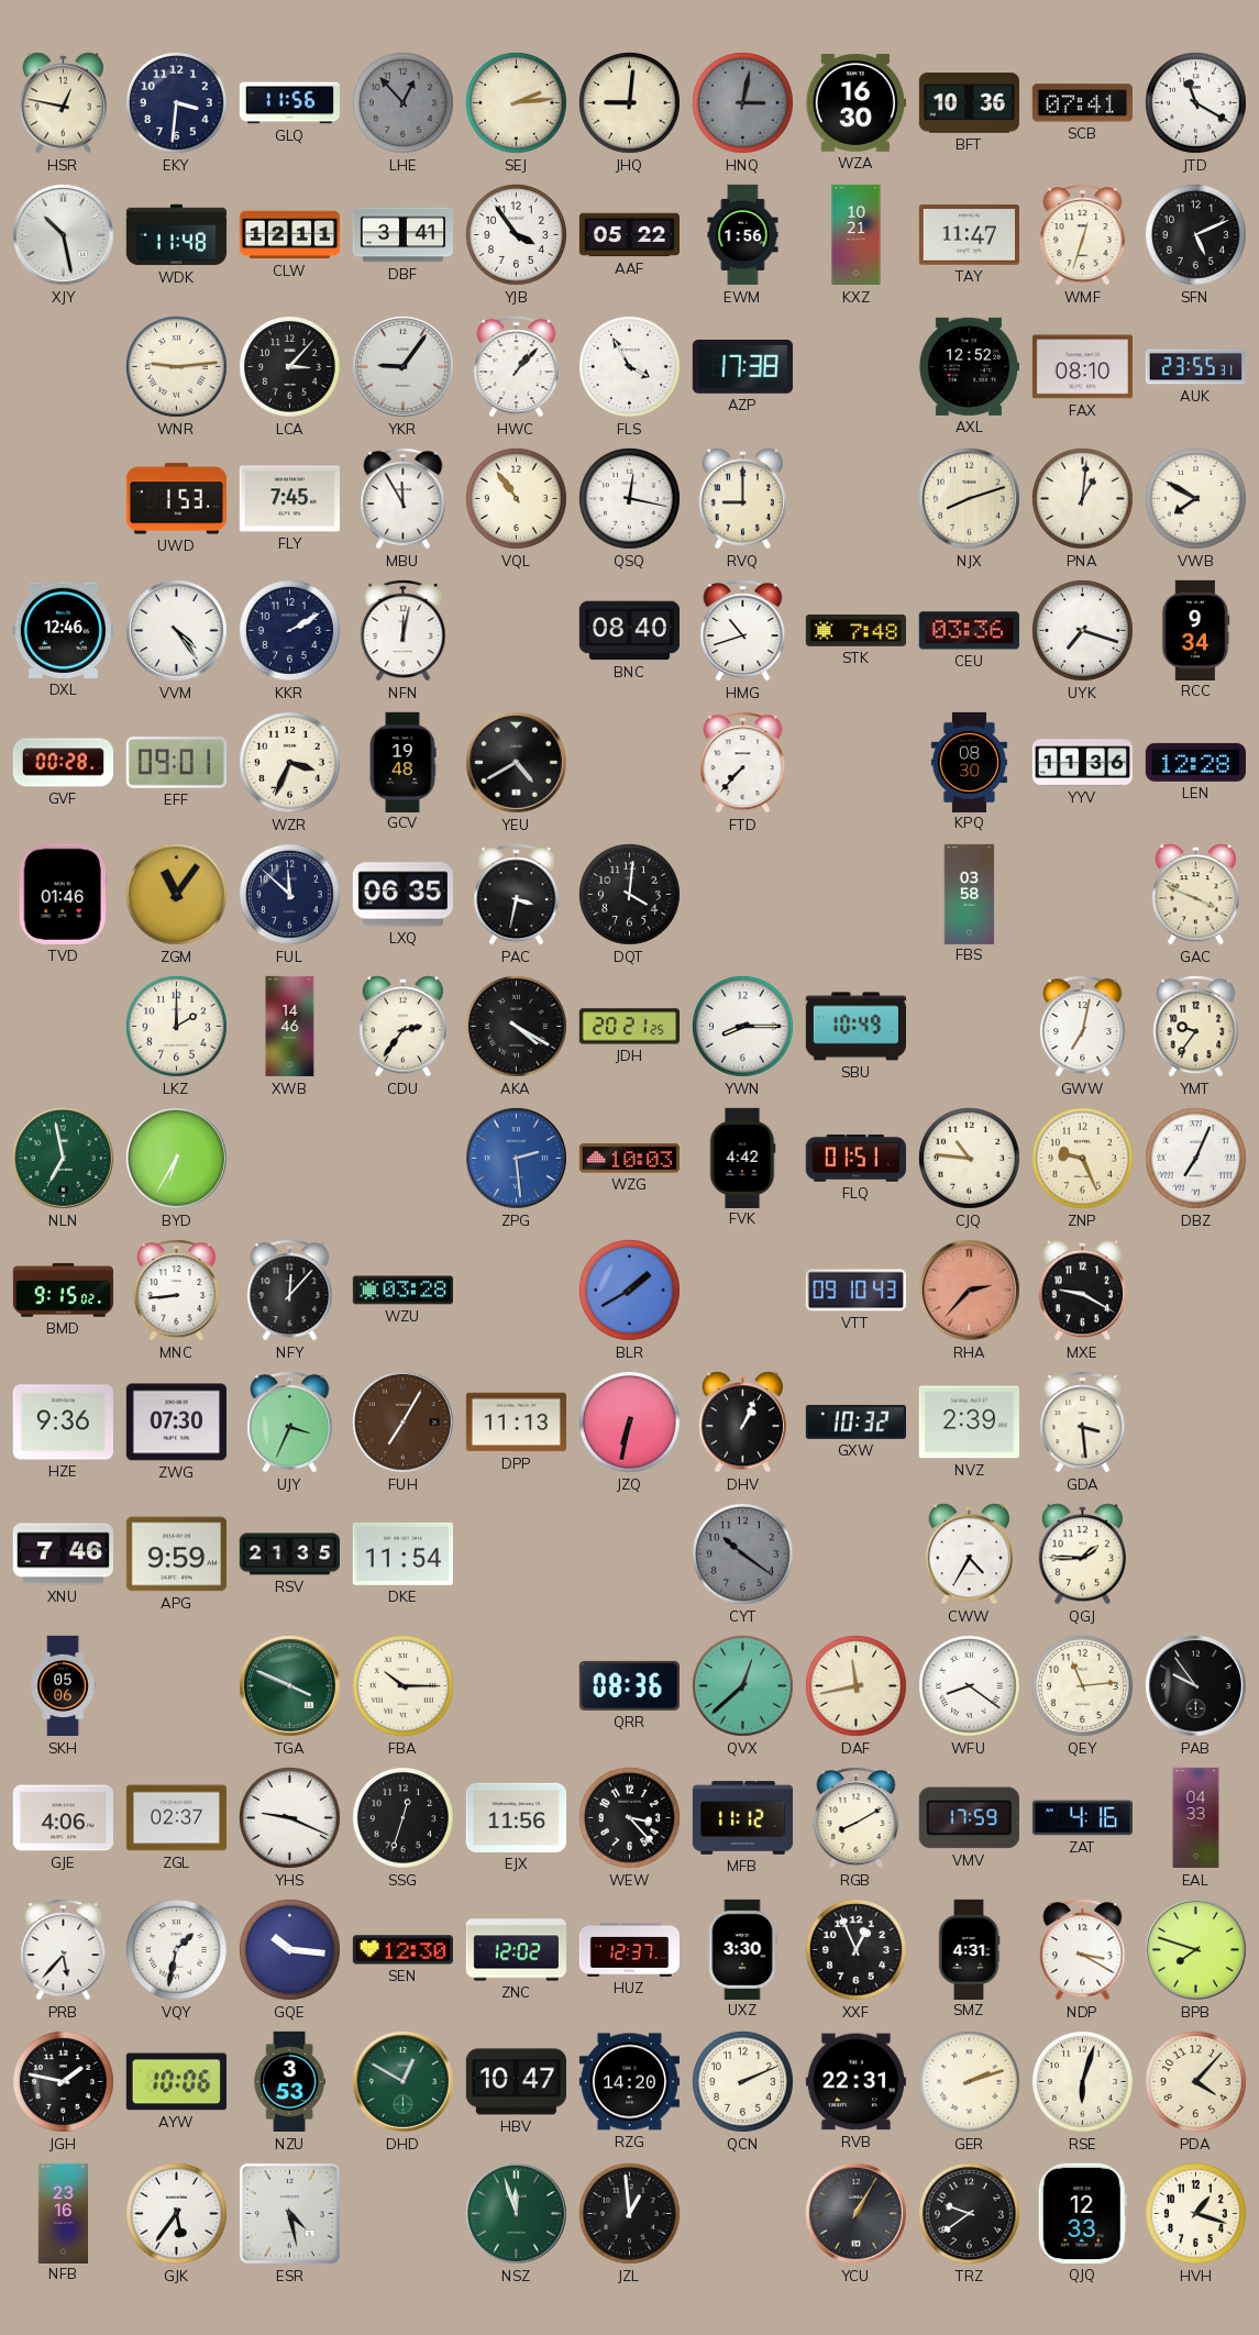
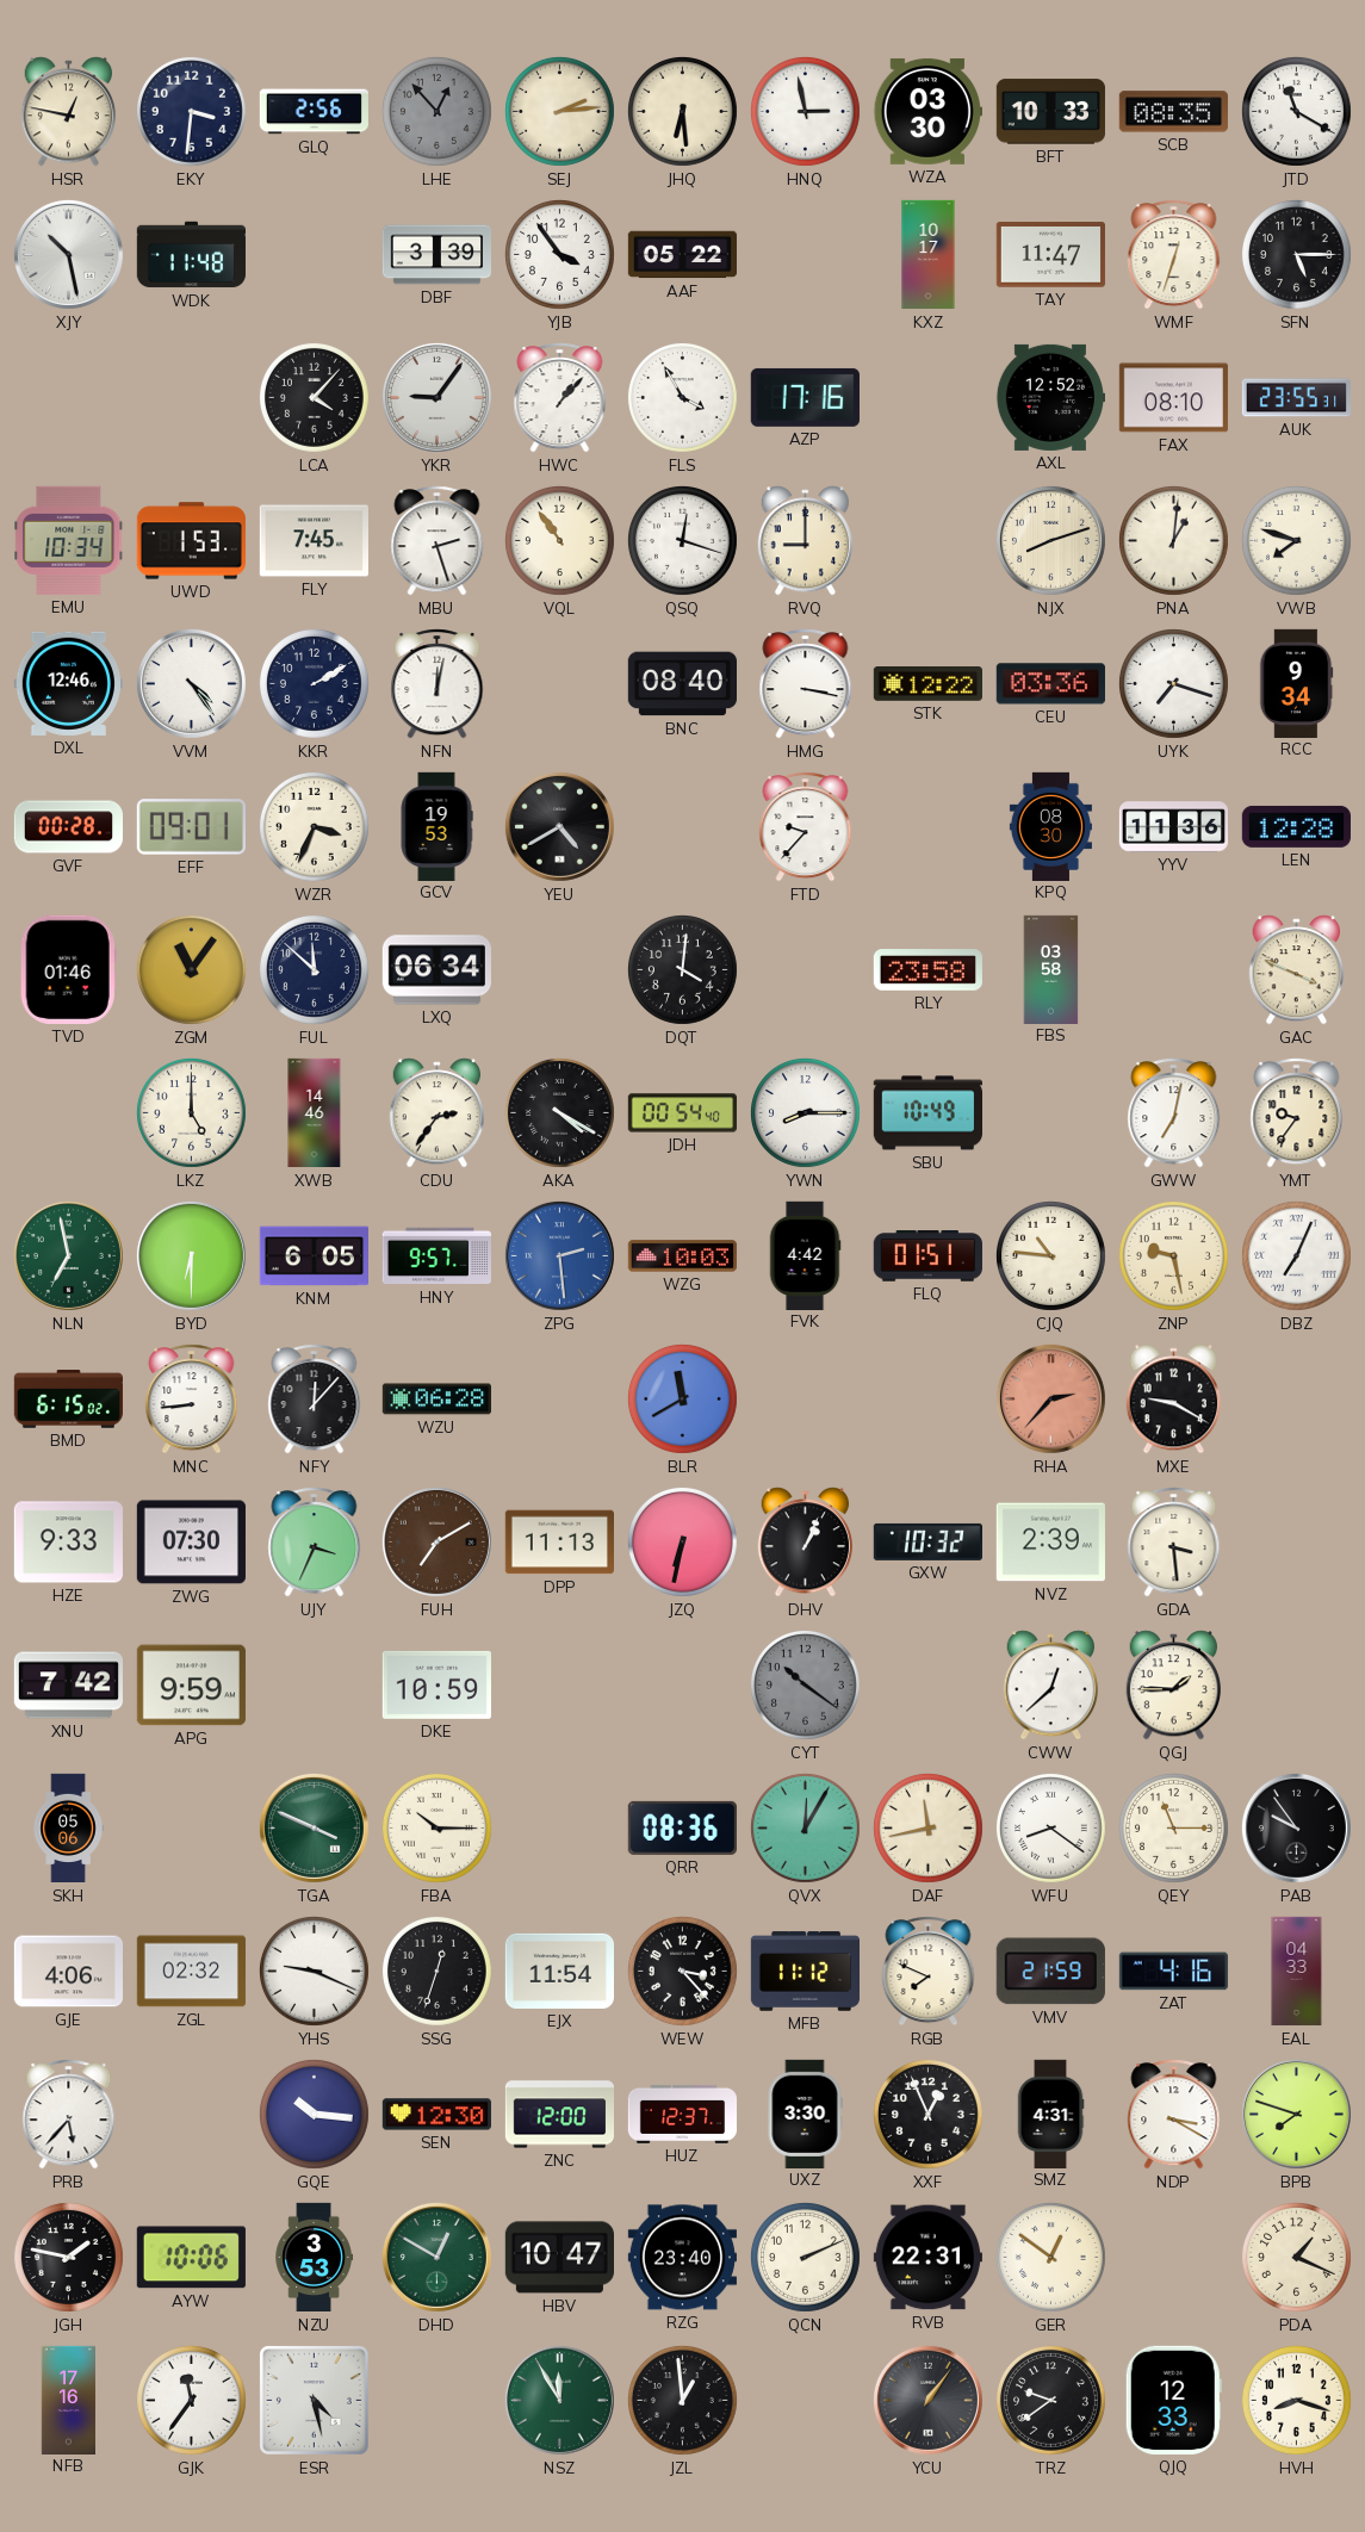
GLQ: 11:56 -> 2:56 (314, 112)
JHQ: 9:01 -> 6:29 (682, 111)
HNQ: 3:02 -> 2:58 (805, 111)
HNQ dial: grey -> white (805, 111)
WZA: 16:30 -> 03:30 (927, 111)
BFT: 10:36 -> 10:33 (1050, 112)
SCB: 07:41 -> 08:35 (1173, 112)
CLW: 12:11 -> none (289, 235)
DBF: 3:41 -> 3:39 (436, 255)
EWM: 1:56 -> none (743, 235)
KXZ: 10:21 -> 10:17 (929, 255)
SFN: 5:11 -> 5:15 (1296, 254)
WNR: 9:14 -> none (176, 366)
LCA: 3:07 -> 4:07 (314, 397)
AZP: 17:38 -> 17:16 (805, 397)
EMU: none -> 10:34 (69, 540)
MBU: 11:55 -> 2:27 (438, 541)
QSQ: 12:17 -> 12:18 (682, 540)
VWB: 7:50 -> 7:48 (1296, 540)
HMG: 10:42 -> 3:17 (806, 684)
STK: 7:48 -> 12:22 (927, 684)
GCV: 19:48 -> 19:53 (436, 826)
FTD: 7:37 -> 9:37 (806, 827)
LXQ: 06:35 -> 06:34 (436, 970)
PAC: 3:32 -> none (517, 895)
RLY: none -> 23:58 (927, 970)
LKZ: 2:00 -> 5:00 (191, 1112)
JDH: 20:21 -> 00:54 (682, 1113)
BYD: 6:35 -> 6:30 (191, 1255)
KNM: none -> 6:05 (314, 1256)
HNY: none -> 9:57 (436, 1256)
ZNP: 9:26 -> 9:28 (1173, 1255)
BMD: 9:15 -> 6:15 (68, 1400)
WZU: 03:28 -> 06:28 (436, 1400)
BLR: 1:40 -> 11:40 (682, 1398)
VTT: 09:10 -> none (855, 1291)
HZE: 9:36 -> 9:33 (68, 1543)
FUH: 7:05 -> 7:10 (436, 1541)
XNU: 7:46 -> 7:42 (68, 1686)
RSV: 21:35 -> none (289, 1554)
DKE: 11:54 -> 10:59 (436, 1684)
CWW: 4:35 -> 12:38 (1051, 1686)
QVX: 12:38 -> 12:05 (805, 1827)
QEY: 11:14 -> 11:15 (1173, 1827)
ZGL: 02:37 -> 02:32 (191, 1972)
EJX: 11:56 -> 11:54 (559, 1971)
RGB: 8:10 -> 7:49 (929, 1972)
VMV: 17:59 -> 21:59 (1050, 1972)
VQY: 1:32 -> none (176, 1949)
ZNC: 12:02 -> 12:00 (559, 2115)
RZG: 14:20 -> 23:40 (682, 2258)
GER: 2:12 -> 12:51 (1050, 2257)
RSE: 6:03 -> none (1082, 2081)
PDA: 4:07 -> 1:19 (1296, 2257)
NFB: 23:16 -> 17:16 (68, 2400)
GJK: 5:36 -> 11:36 (191, 2400)
NSZ: 11:57 -> 11:55 (559, 2400)
YCU: 1:05 -> 1:06 (927, 2400)
HVH: 1:18 -> 8:18 (1296, 2400)
